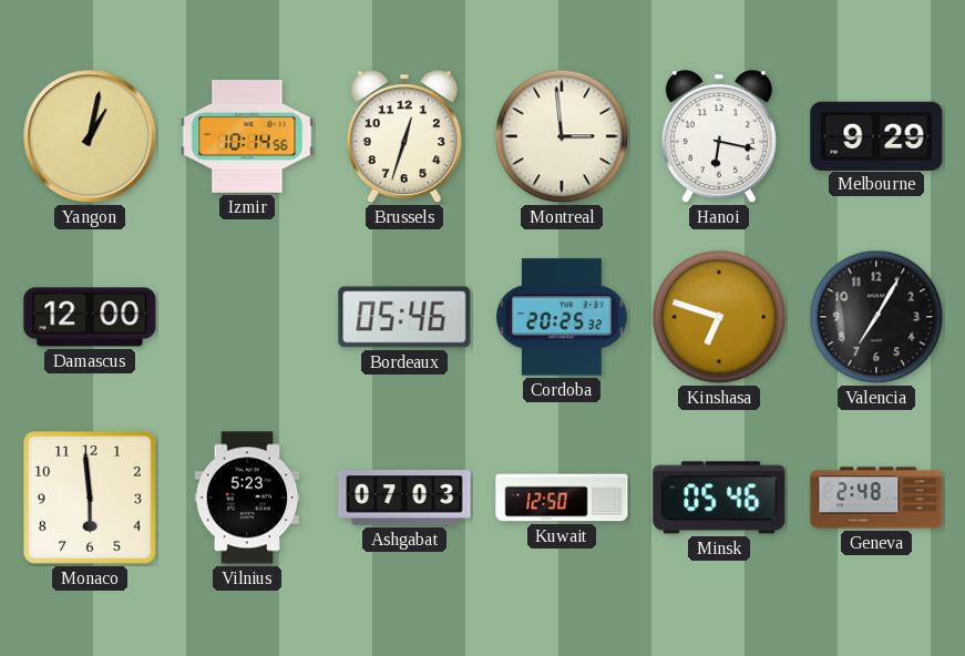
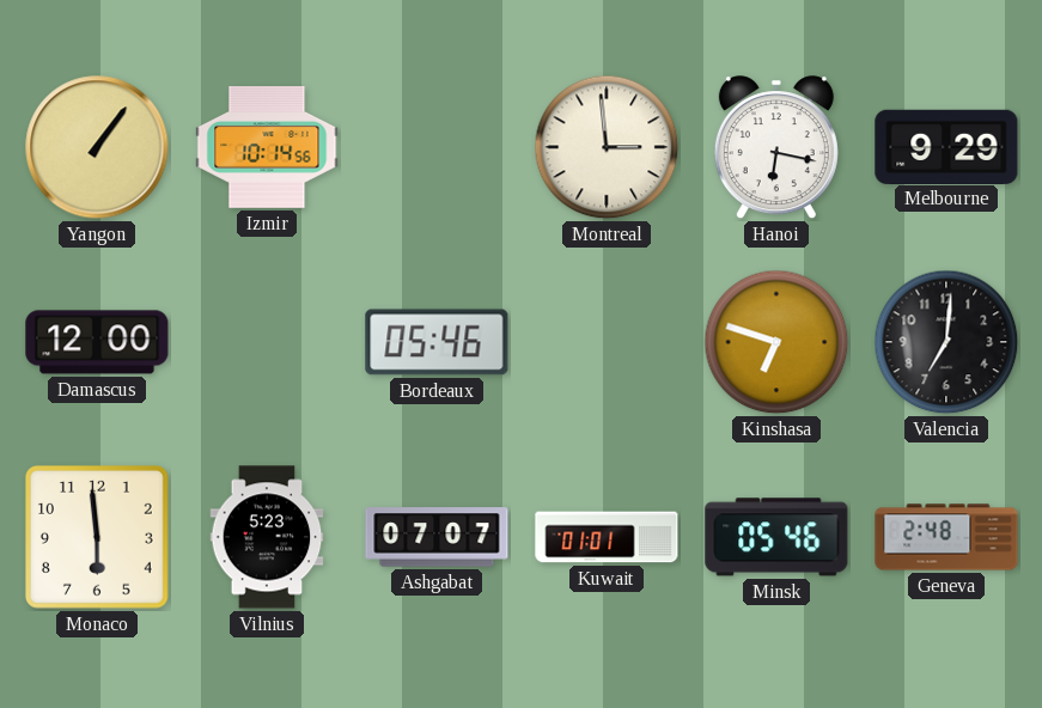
Yangon: 1:02 -> 1:06 (97, 147)
Brussels: 12:33 -> none (404, 137)
Cordoba: 20:25 -> none (563, 317)
Valencia: 7:05 -> 7:01 (946, 342)
Ashgabat: 07:03 -> 07:07 (437, 537)
Kuwait: 12:50 -> 01:01 (607, 537)
